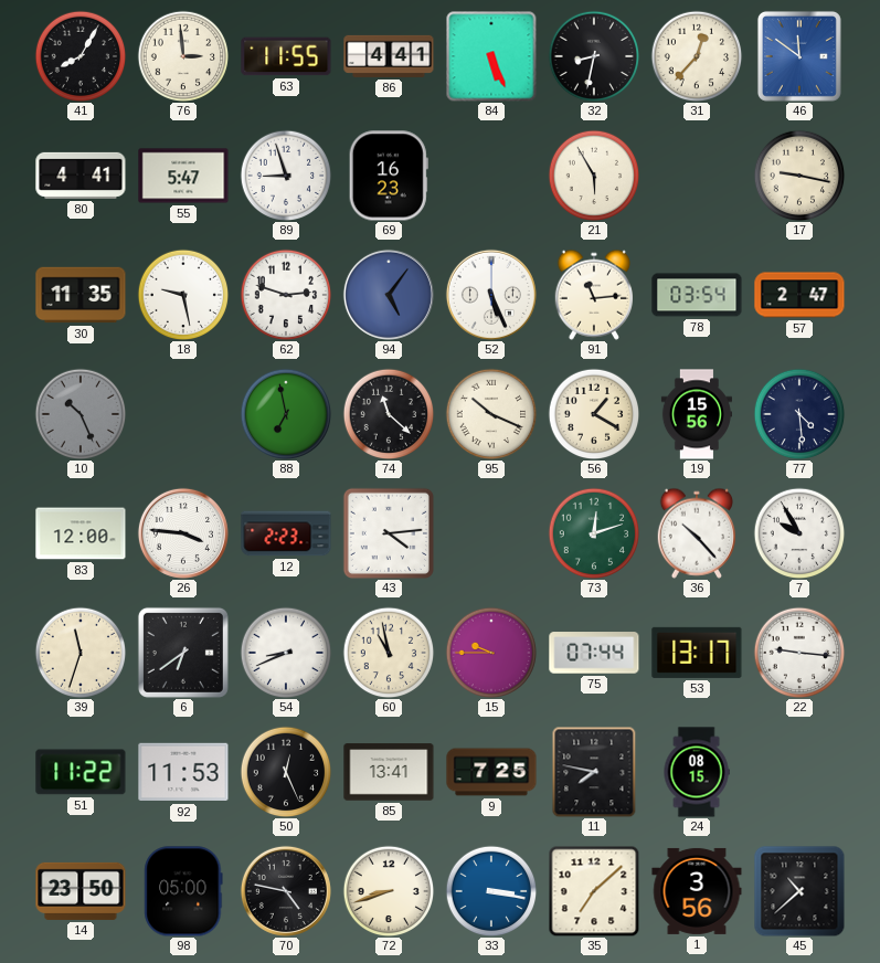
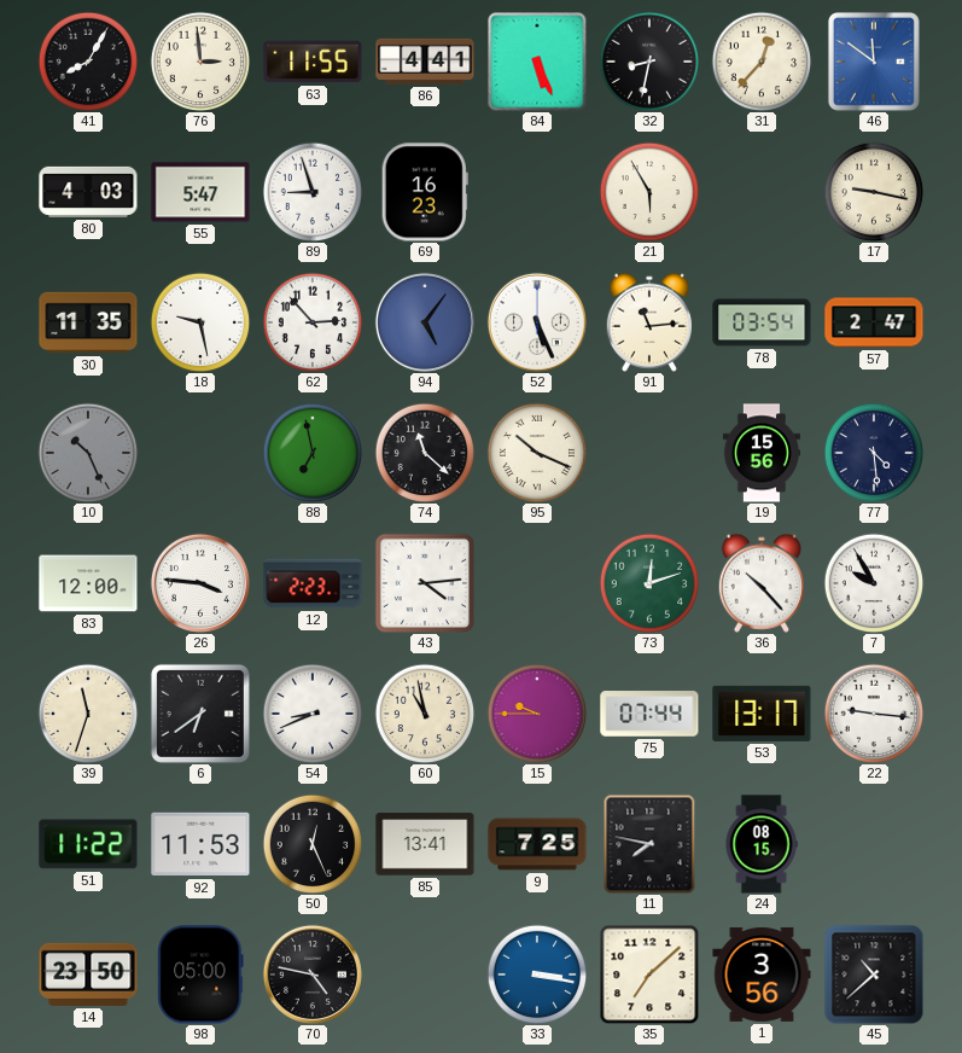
80: 4:41 -> 4:03 (88, 192)
62: 2:48 -> 2:53 (313, 322)
56: 1:20 -> none (594, 414)
72: 8:42 -> none (389, 891)
